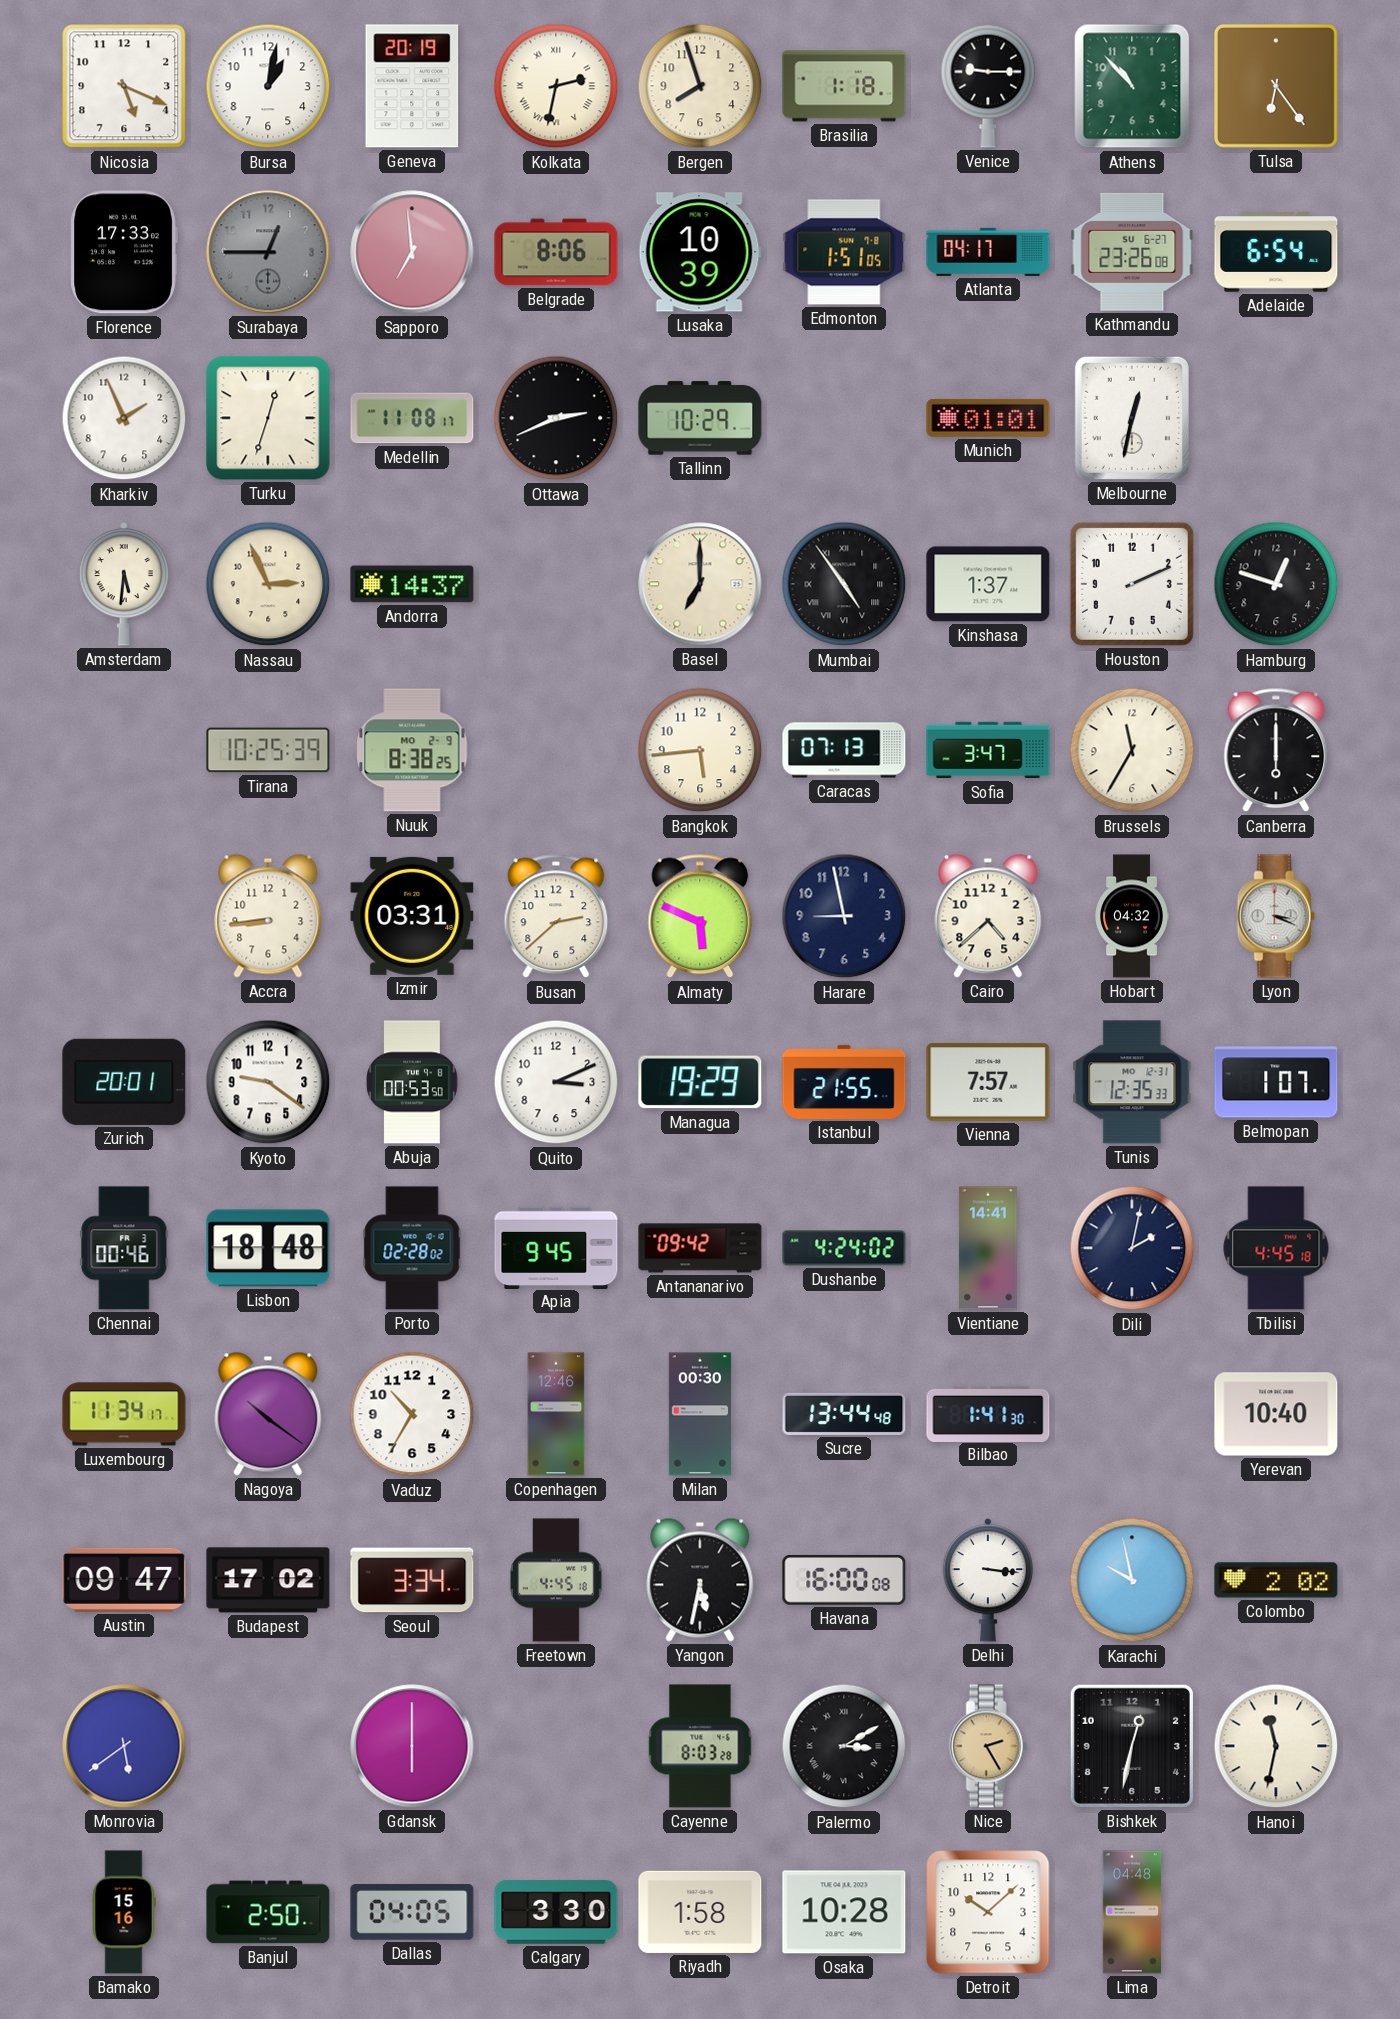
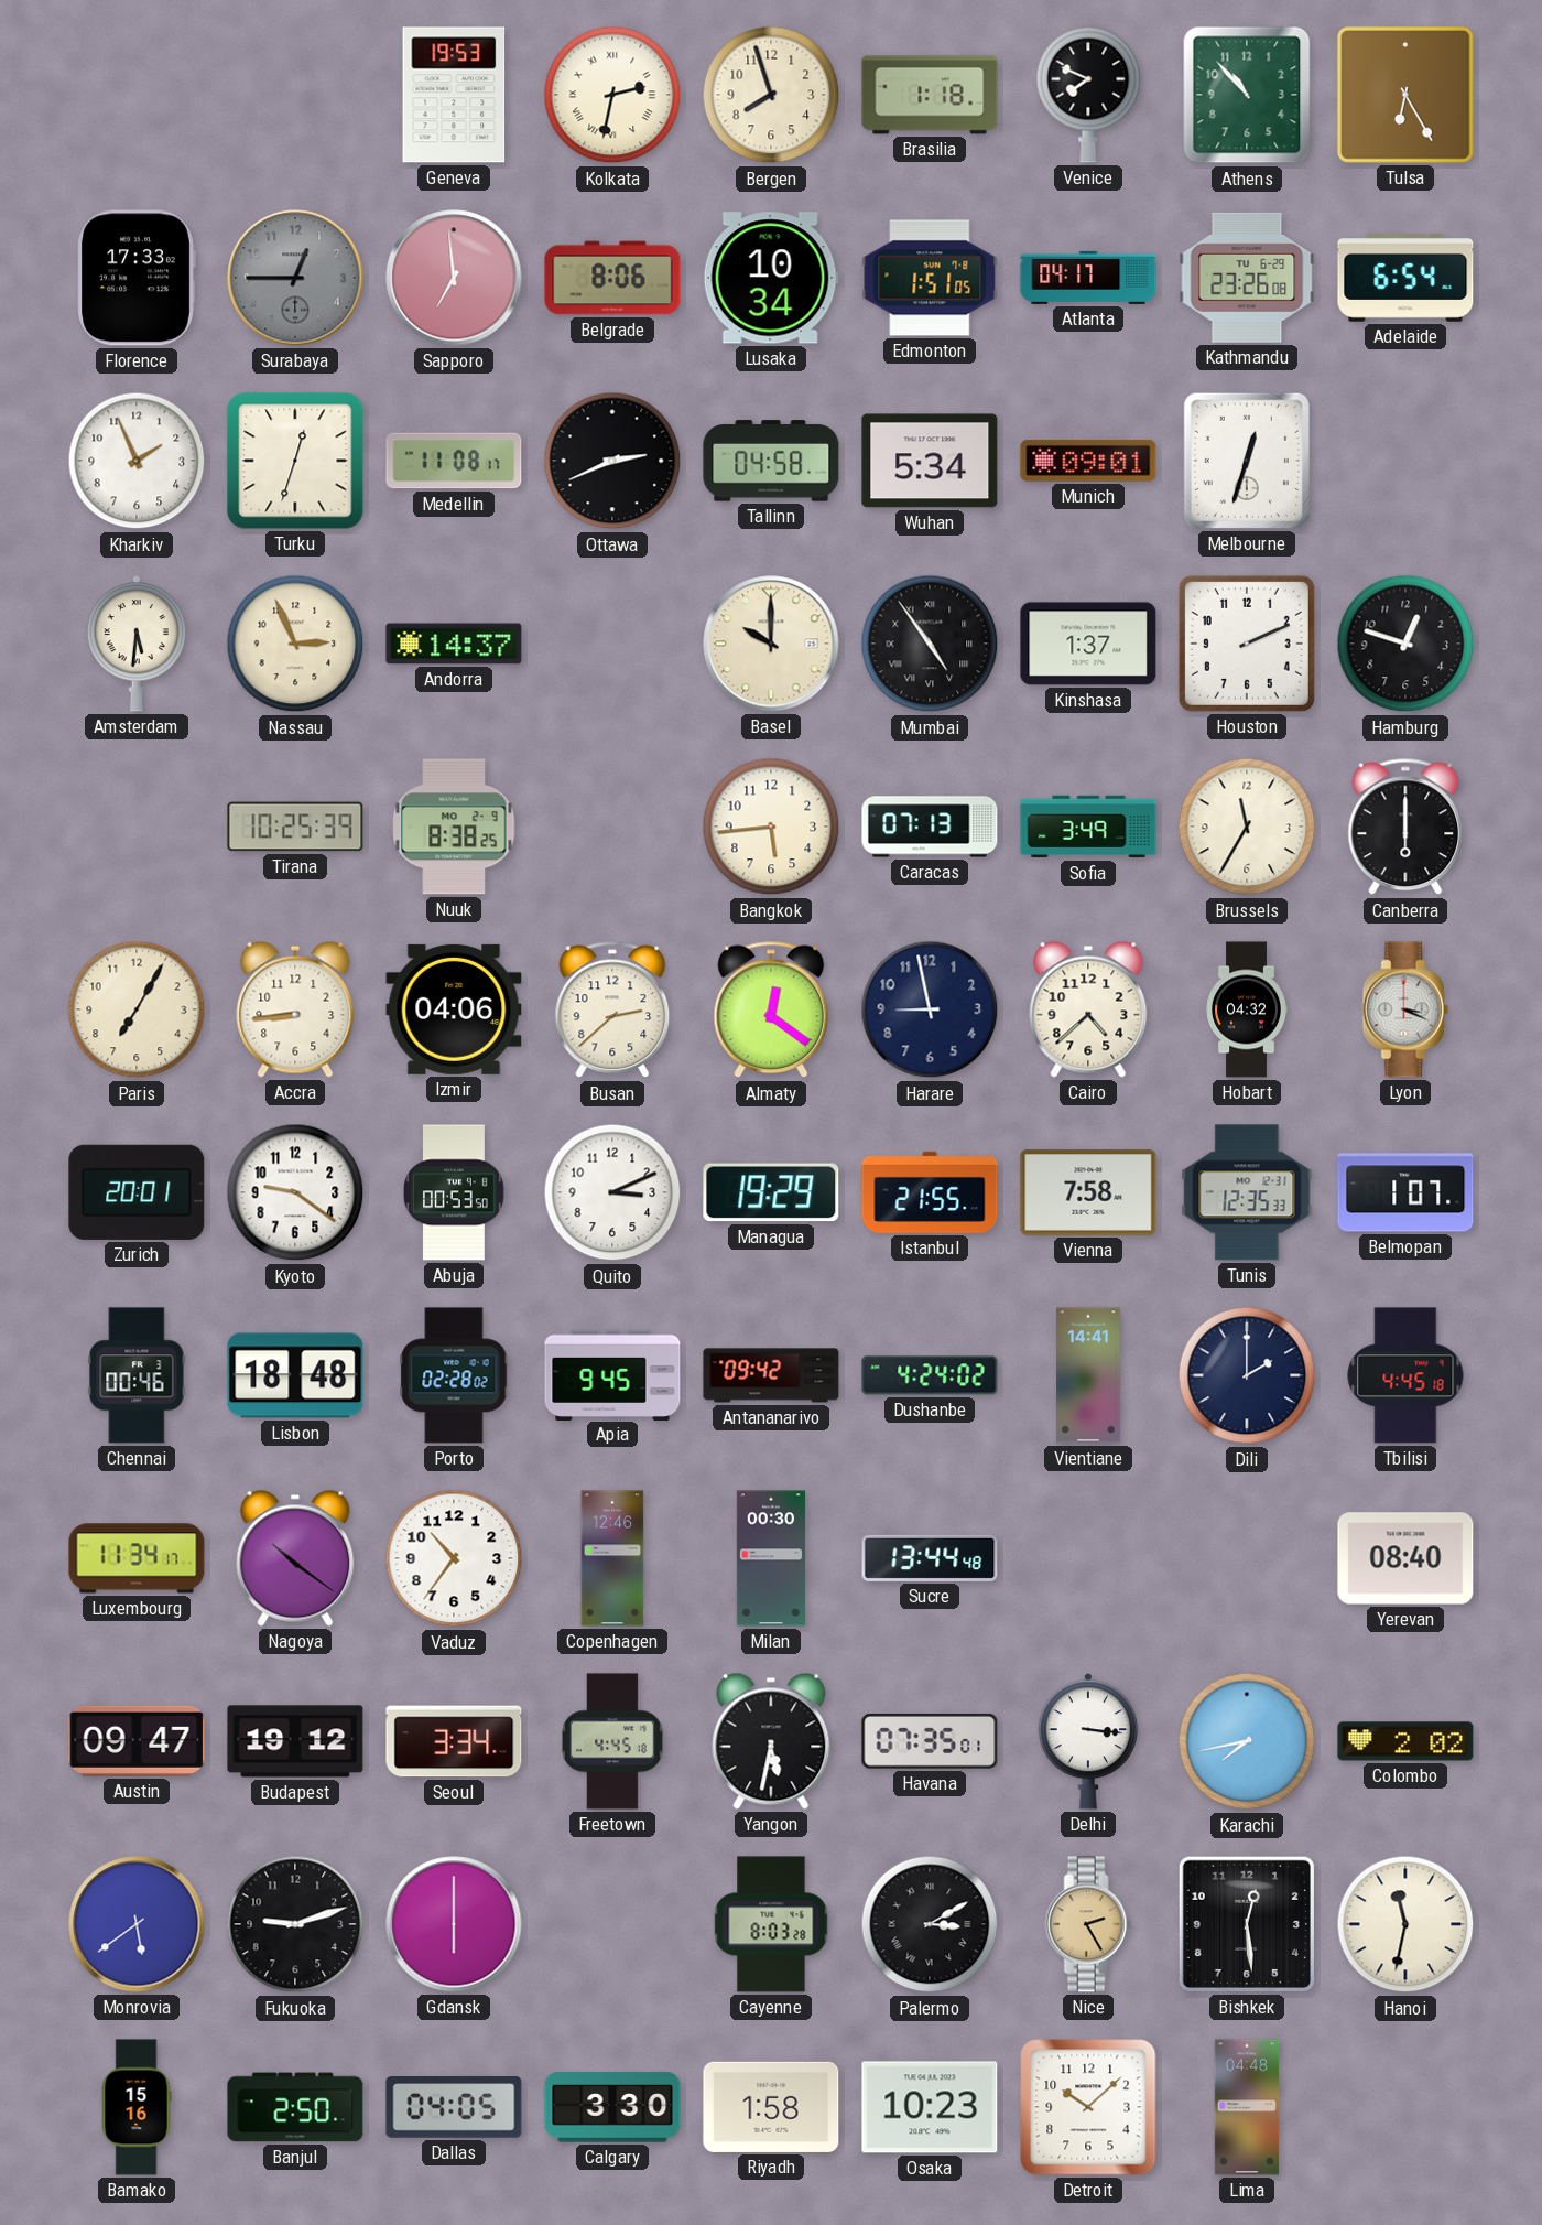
Nicosia: 5:19 -> none (124, 86)
Bursa: 1:02 -> none (268, 86)
Geneva: 20:19 -> 19:53 (454, 95)
Venice: 9:15 -> 7:49 (1088, 95)
Tulsa: 6:24 -> 6:25 (1405, 95)
Lusaka: 10:39 -> 10:34 (771, 278)
Kathmandu date: SU 6-27 -> TU 6-29 (1247, 278)
Tallinn: 10:29 -> 04:58 (771, 461)
Wuhan: none -> 5:34 (930, 461)
Munich: 01:01 -> 09:01 (1088, 461)
Melbourne: 12:32 -> 12:33 (1247, 461)
Basel: 7:00 -> 10:00 (771, 644)
Sofia: 3:47 -> 3:49 (1088, 827)
Paris: none -> 7:05 (137, 1009)
Izmir: 03:31 -> 04:06 (454, 1009)
Almaty: 5:49 -> 12:21 (771, 1009)
Vienna: 7:57 -> 7:58 (1088, 1192)
Dili: 2:02 -> 2:00 (1247, 1375)
Vaduz: 10:35 -> 10:36 (454, 1558)
Bilbao: 1:41 -> none (988, 1413)
Yerevan: 10:40 -> 08:40 (1405, 1558)
Budapest: 17:02 -> 19:12 (295, 1741)
Havana: 16:00 -> 07:35 (930, 1741)
Karachi: 9:58 -> 7:43 (1247, 1741)
Fukuoka: none -> 9:12 (295, 1924)
Bishkek: 12:32 -> 12:29 (1247, 1924)
Osaka: 10:28 -> 10:23 (930, 2107)
